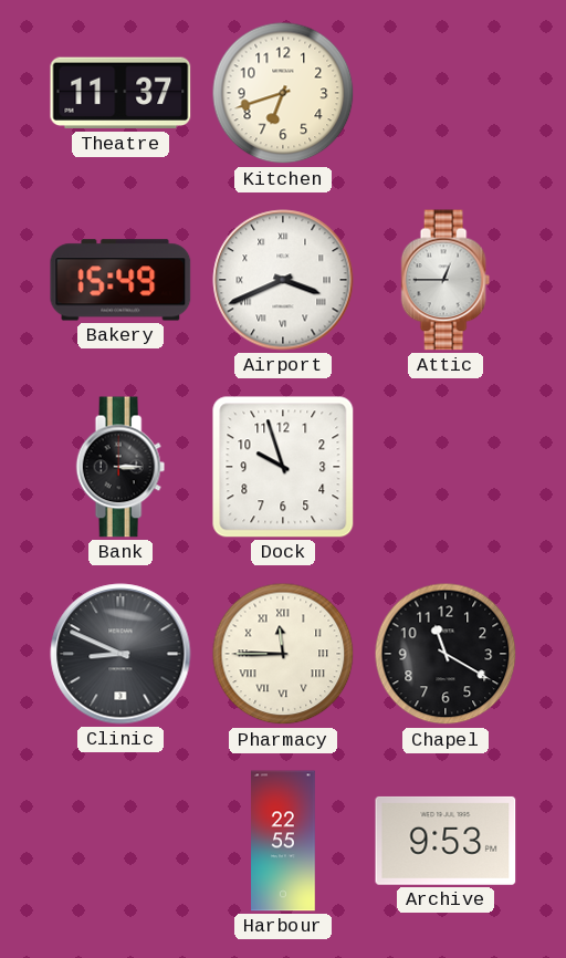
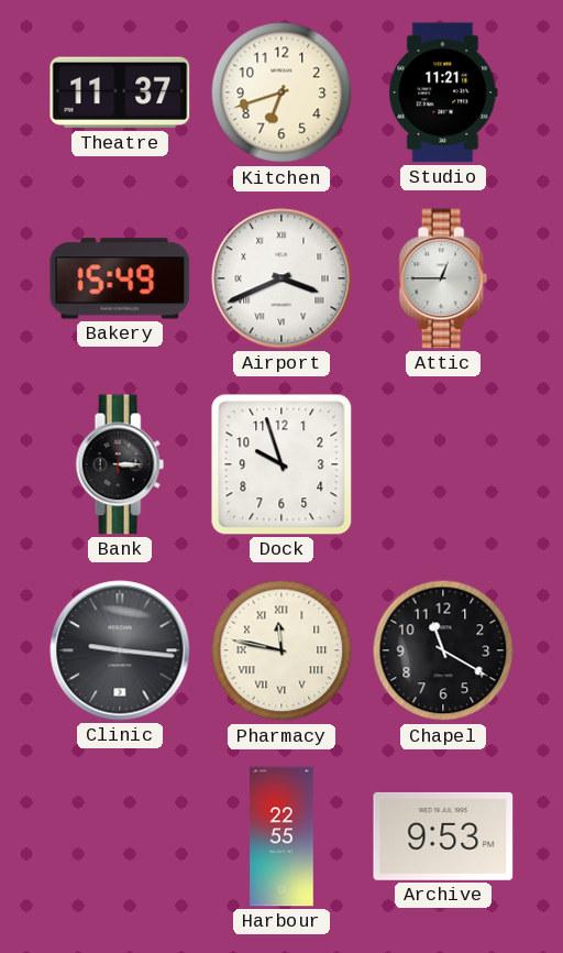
Studio: none -> 11:21 (443, 92)
Clinic: 8:49 -> 9:16 (120, 650)
Pharmacy: 11:45 -> 11:47 (281, 650)
